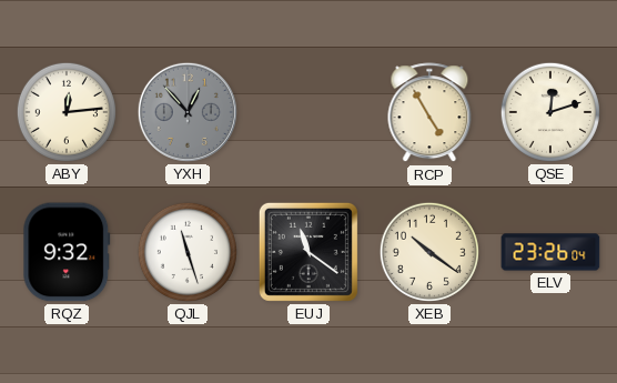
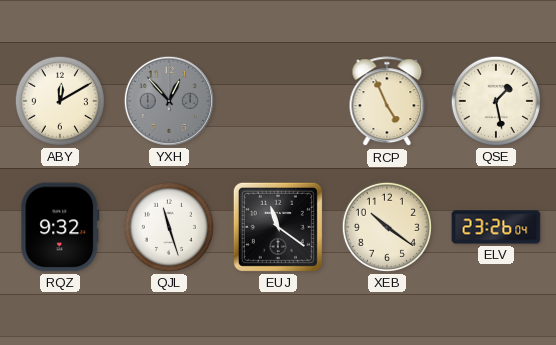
ABY: 12:14 -> 12:10 (60, 101)
RCP: 4:55 -> 4:56 (387, 102)
QSE: 12:12 -> 1:28 (496, 101)
